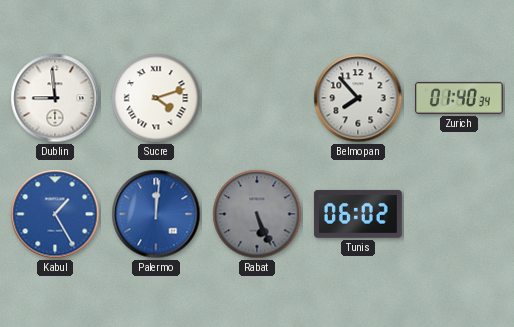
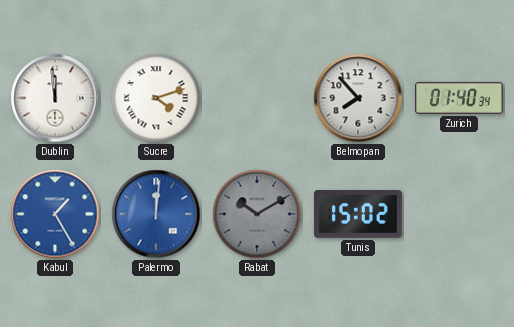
Dublin: 8:59 -> 11:59 (55, 98)
Rabat: 5:26 -> 10:10 (257, 214)
Tunis: 06:02 -> 15:02 (358, 214)
